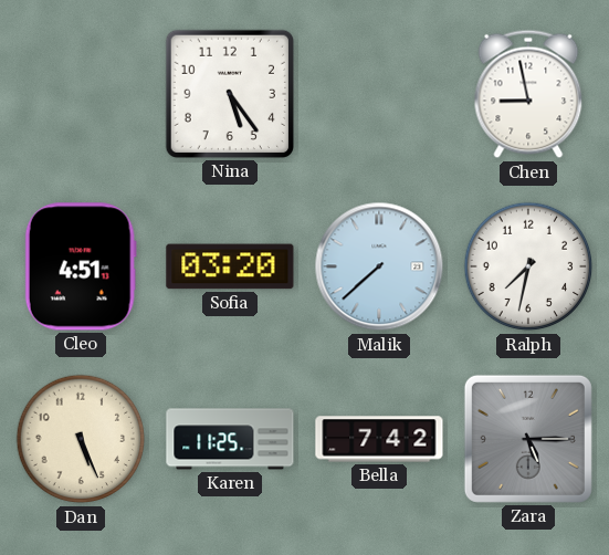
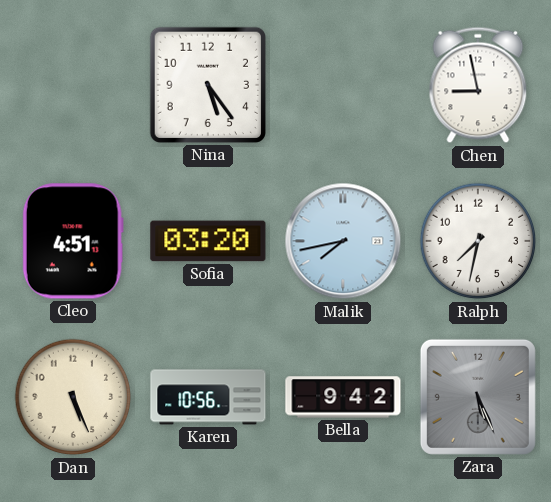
Malik: 7:38 -> 7:43 (343, 241)
Karen: 11:25 -> 10:56 (208, 397)
Bella: 7:42 -> 9:42 (343, 397)
Zara: 5:15 -> 5:26 (478, 397)
